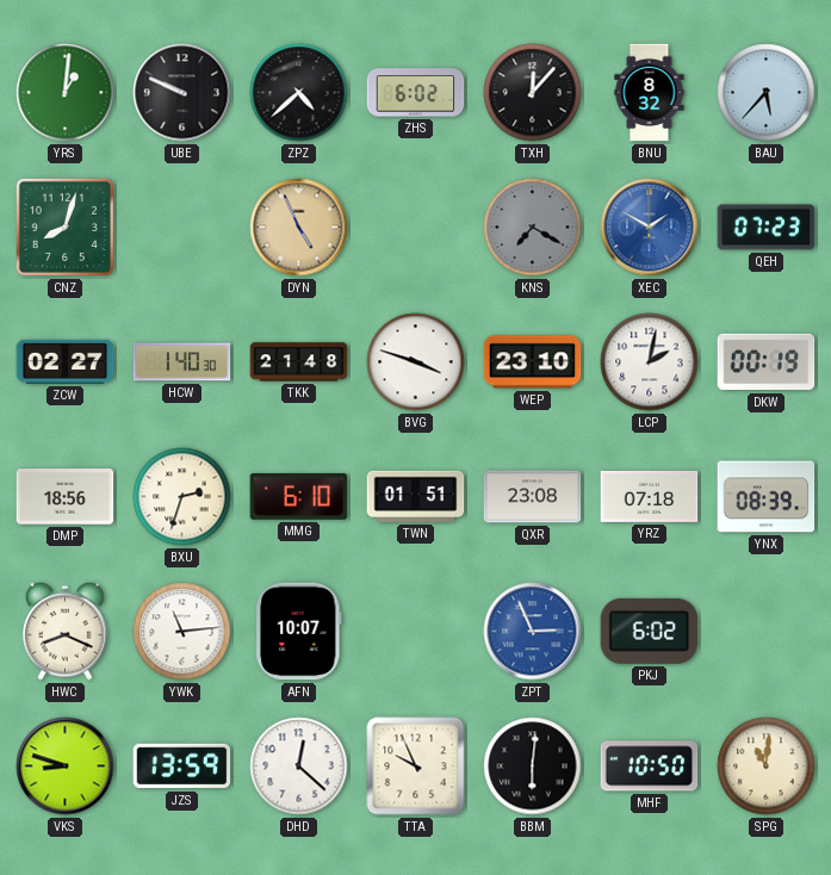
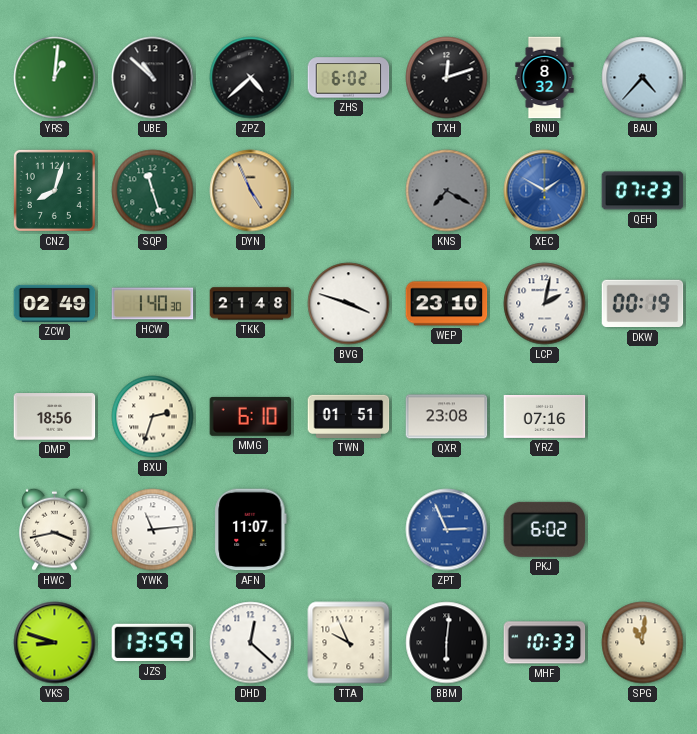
UBE: 9:49 -> 10:52 (153, 78)
TXH: 12:07 -> 12:12 (447, 78)
BAU: 5:37 -> 4:37 (643, 78)
SQP: none -> 11:27 (153, 191)
ZCW: 02:27 -> 02:49 (55, 303)
YRZ: 07:18 -> 07:16 (545, 416)
YNX: 08:39 -> none (767, 497)
HWC: 8:19 -> 3:43 (55, 529)
AFN: 10:07 -> 11:07 (251, 530)
MHF: 10:50 -> 10:33 (545, 643)
